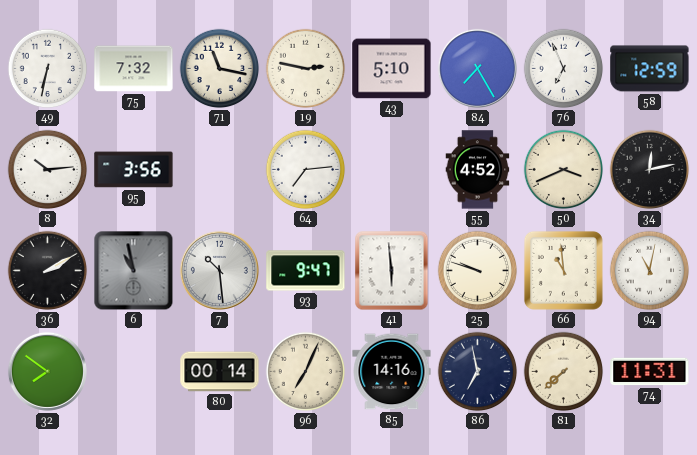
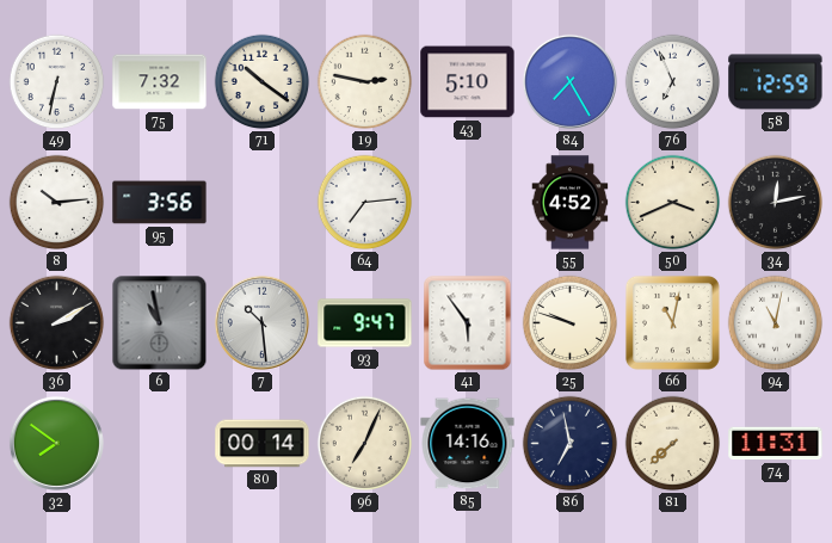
71: 11:17 -> 10:21 (263, 82)
41: 5:59 -> 5:54 (468, 323)
66: 10:59 -> 11:02 (672, 322)
